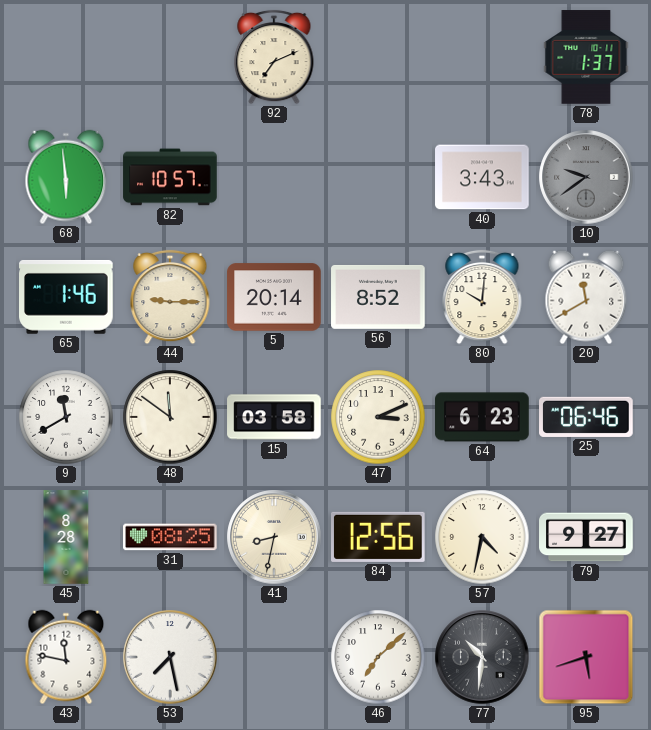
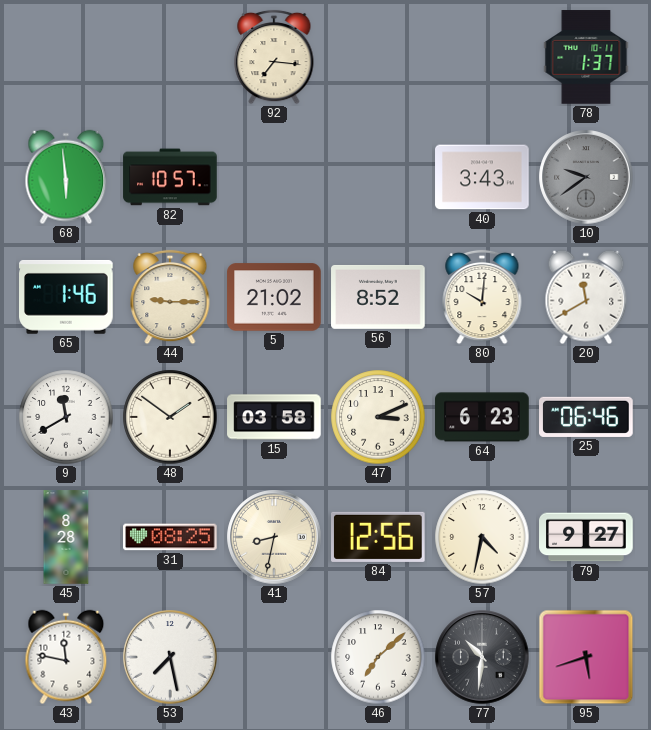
92: 7:11 -> 7:16 (274, 57)
5: 20:14 -> 21:02 (274, 297)
48: 11:51 -> 1:51 (170, 417)
